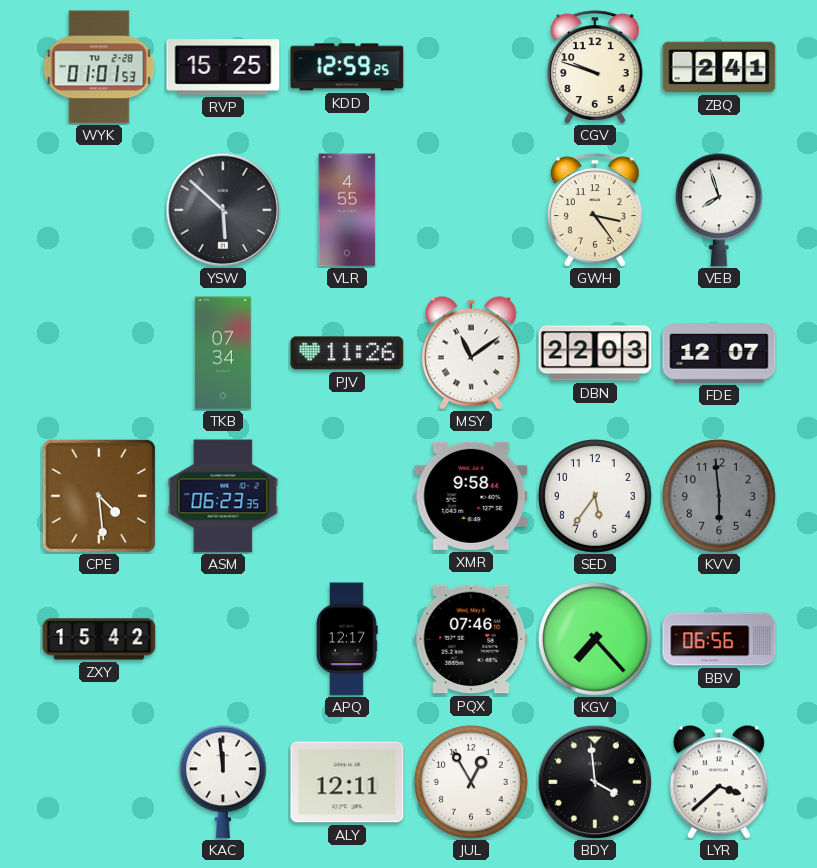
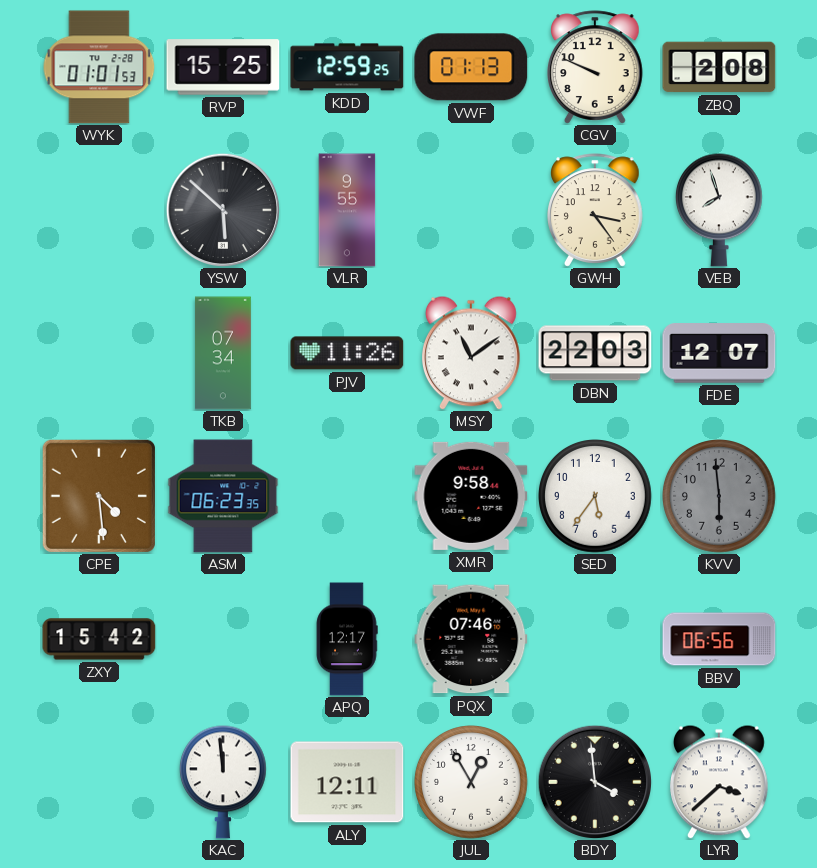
VWF: none -> 01:13 (471, 67)
CGV: 9:48 -> 9:49 (596, 67)
ZBQ: 2:41 -> 2:08 (719, 67)
VLR: 4:55 -> 9:55 (347, 210)
KGV: 7:23 -> none (596, 640)
